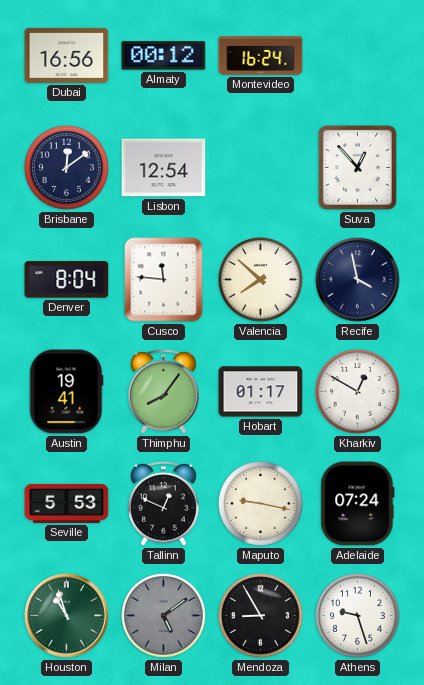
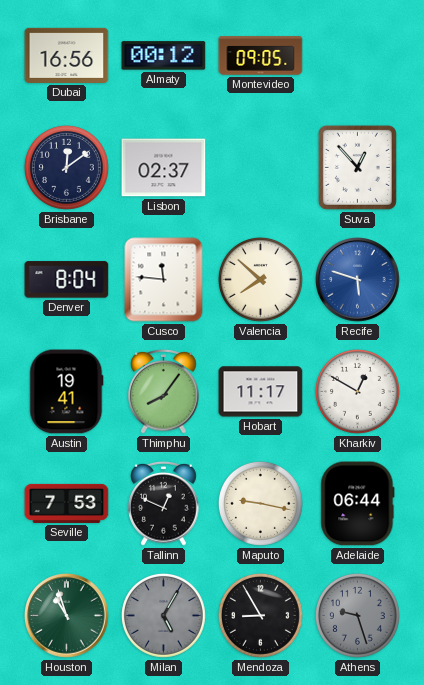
Montevideo: 16:24 -> 09:05 (261, 56)
Lisbon: 12:54 -> 02:37 (164, 168)
Recife: 3:58 -> 5:48 (358, 280)
Recife dial: navy -> blue (358, 280)
Hobart: 01:17 -> 11:17 (261, 392)
Seville: 5:53 -> 7:53 (67, 503)
Adelaide: 07:24 -> 06:44 (358, 504)
Milan: 5:09 -> 5:05 (163, 615)
Athens dial: white -> grey (357, 615)
